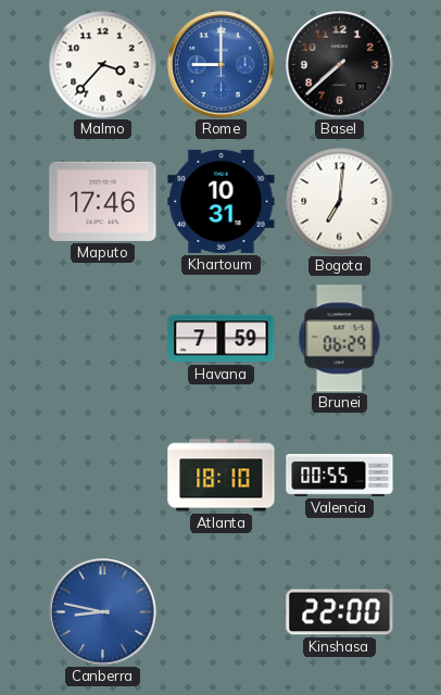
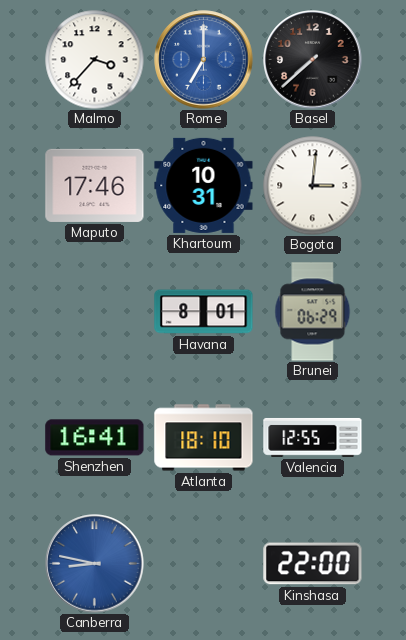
Rome: 9:00 -> 7:00 (204, 60)
Bogota: 7:01 -> 3:01 (313, 186)
Havana: 7:59 -> 8:01 (204, 312)
Shenzhen: none -> 16:41 (95, 438)
Valencia: 00:55 -> 12:55 (313, 437)
